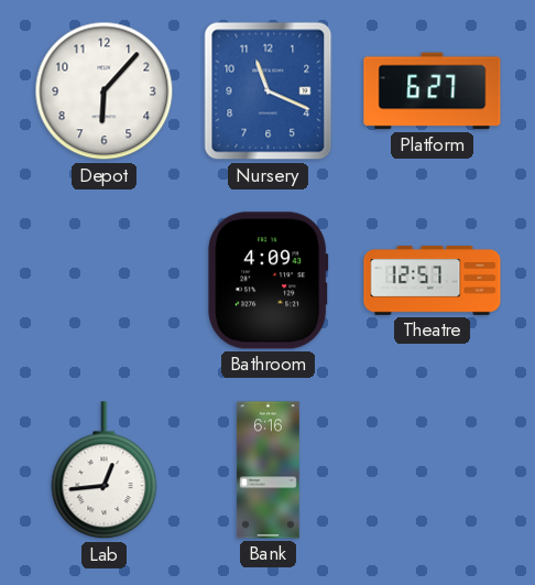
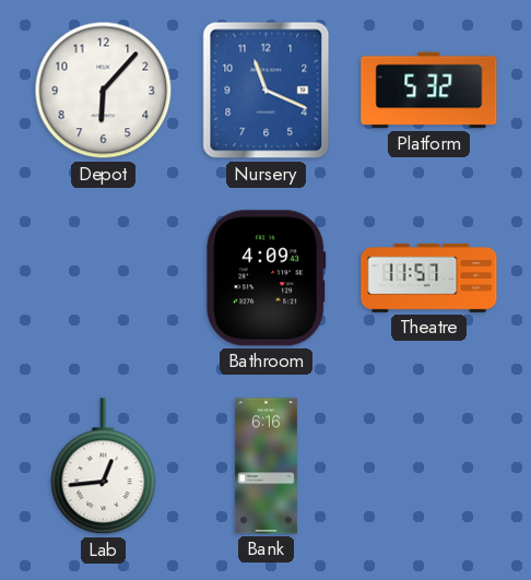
Platform: 6:27 -> 5:32 (429, 91)
Theatre: 12:57 -> 11:57 (429, 279)
